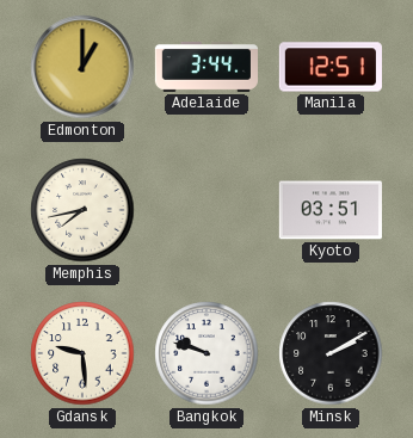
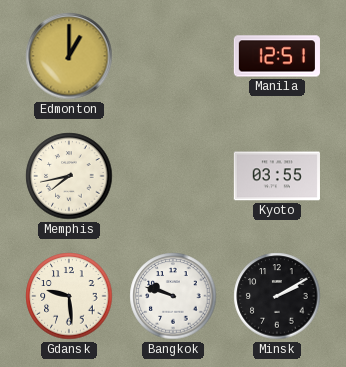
Adelaide: 3:44 -> none (205, 67)
Kyoto: 03:51 -> 03:55 (277, 176)
